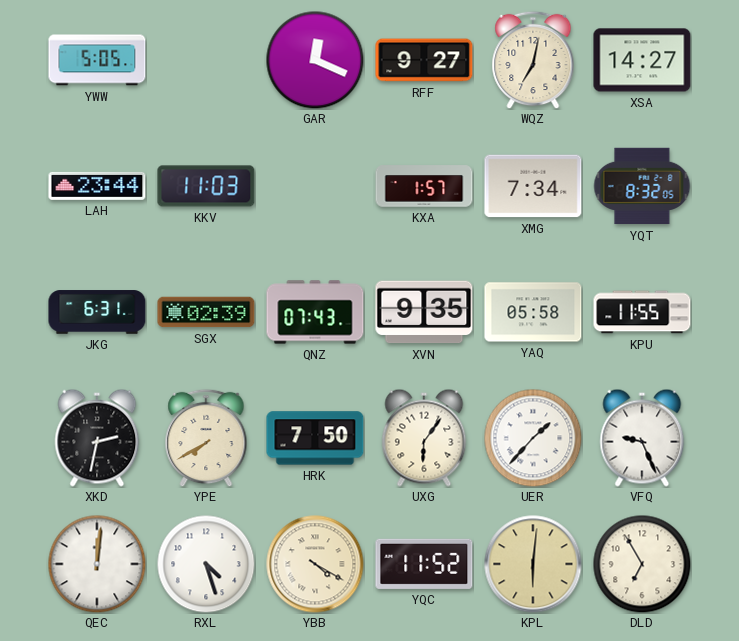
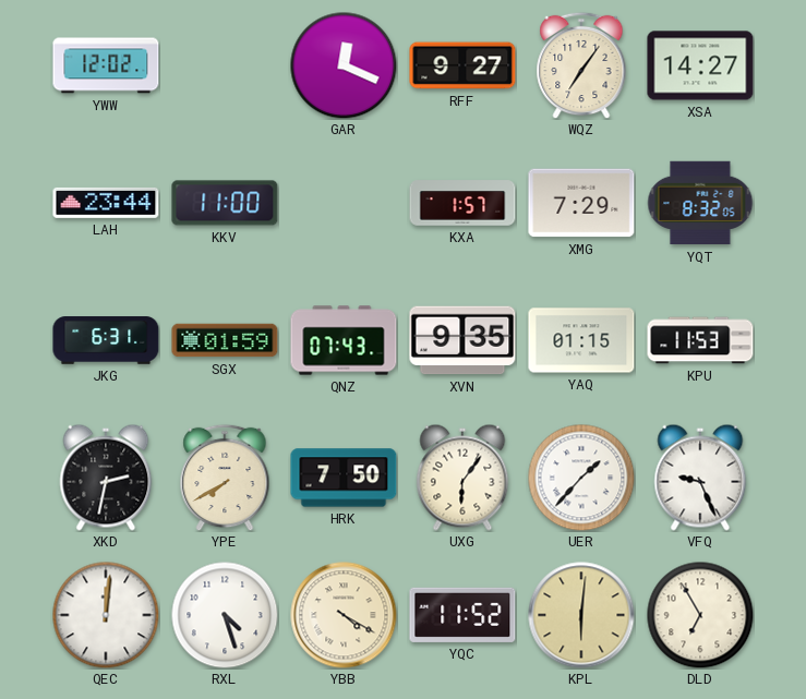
YWW: 5:05 -> 12:02 (106, 65)
WQZ: 7:02 -> 7:06 (581, 65)
KKV: 11:03 -> 11:00 (225, 203)
XMG: 7:34 -> 7:29 (581, 203)
SGX: 02:39 -> 01:59 (225, 340)
YAQ: 05:58 -> 01:15 (581, 340)
KPU: 11:55 -> 11:53 (700, 340)
